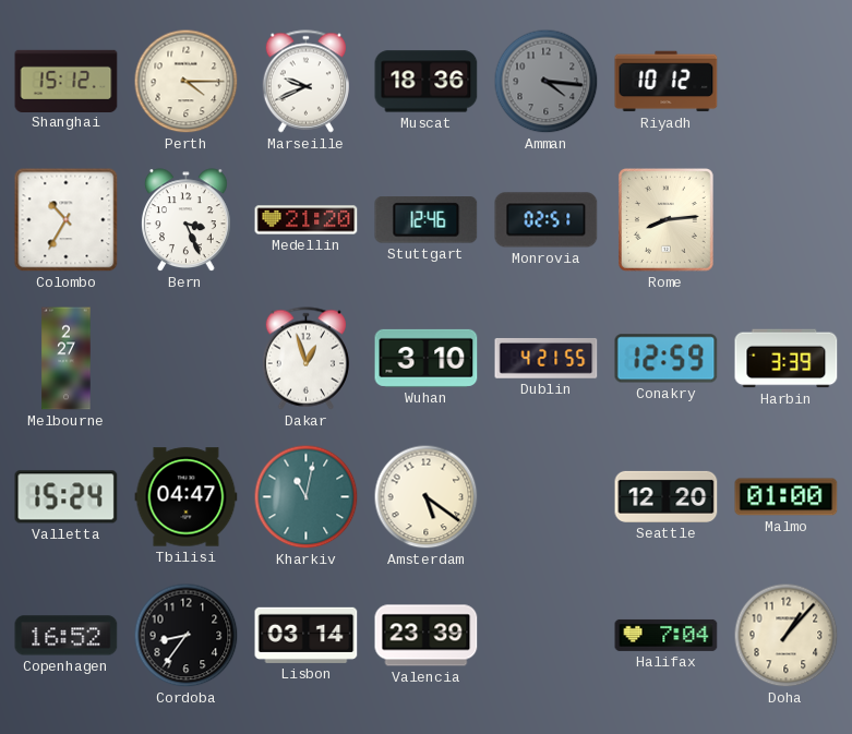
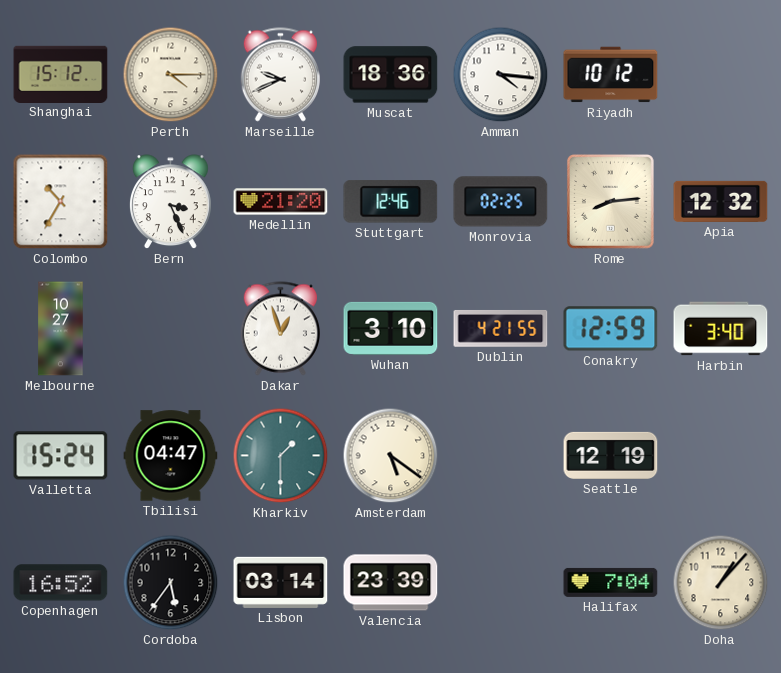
Amman dial: grey -> white (501, 75)
Monrovia: 02:51 -> 02:25 (501, 202)
Apia: none -> 12:32 (721, 201)
Melbourne: 2:27 -> 10:27 (61, 329)
Harbin: 3:39 -> 3:40 (721, 329)
Kharkiv: 11:02 -> 1:30 (281, 456)
Seattle: 12:20 -> 12:19 (611, 455)
Malmo: 01:00 -> none (787, 497)
Cordoba: 8:36 -> 5:36 (171, 583)
